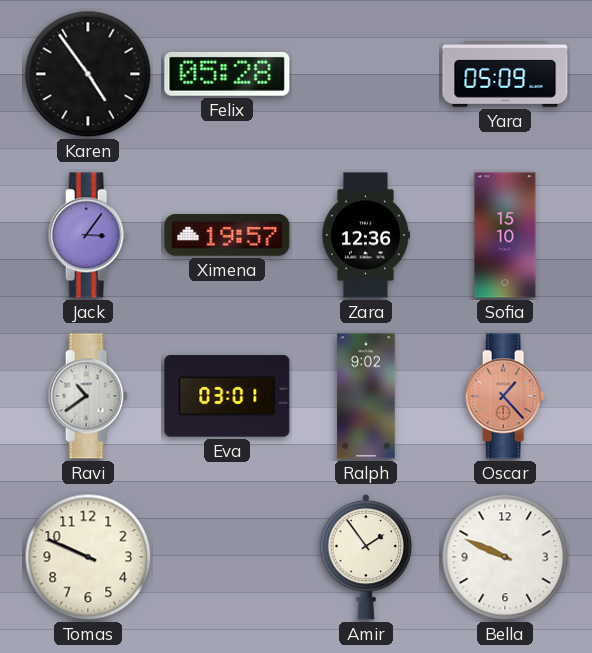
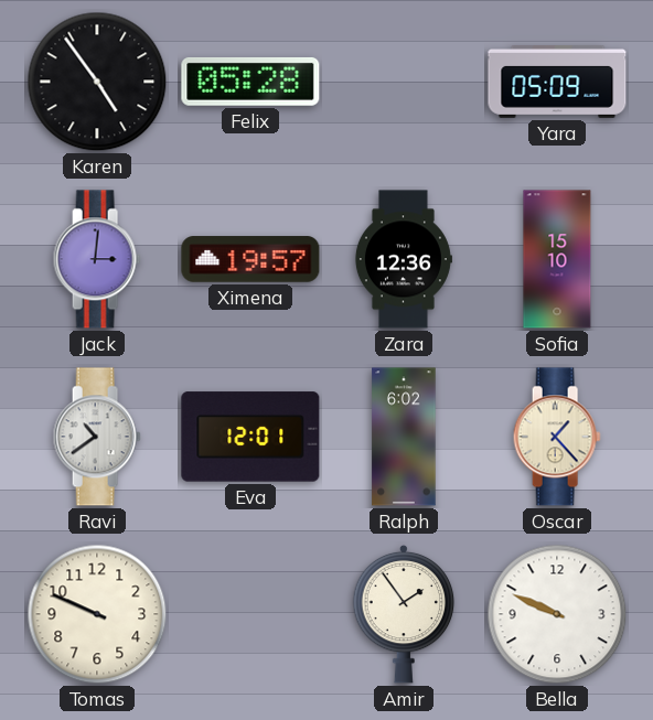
Jack: 3:06 -> 3:01 (97, 259)
Eva: 03:01 -> 12:01 (250, 437)
Ralph: 9:02 -> 6:02 (404, 437)
Oscar dial: salmon -> cream (557, 437)
